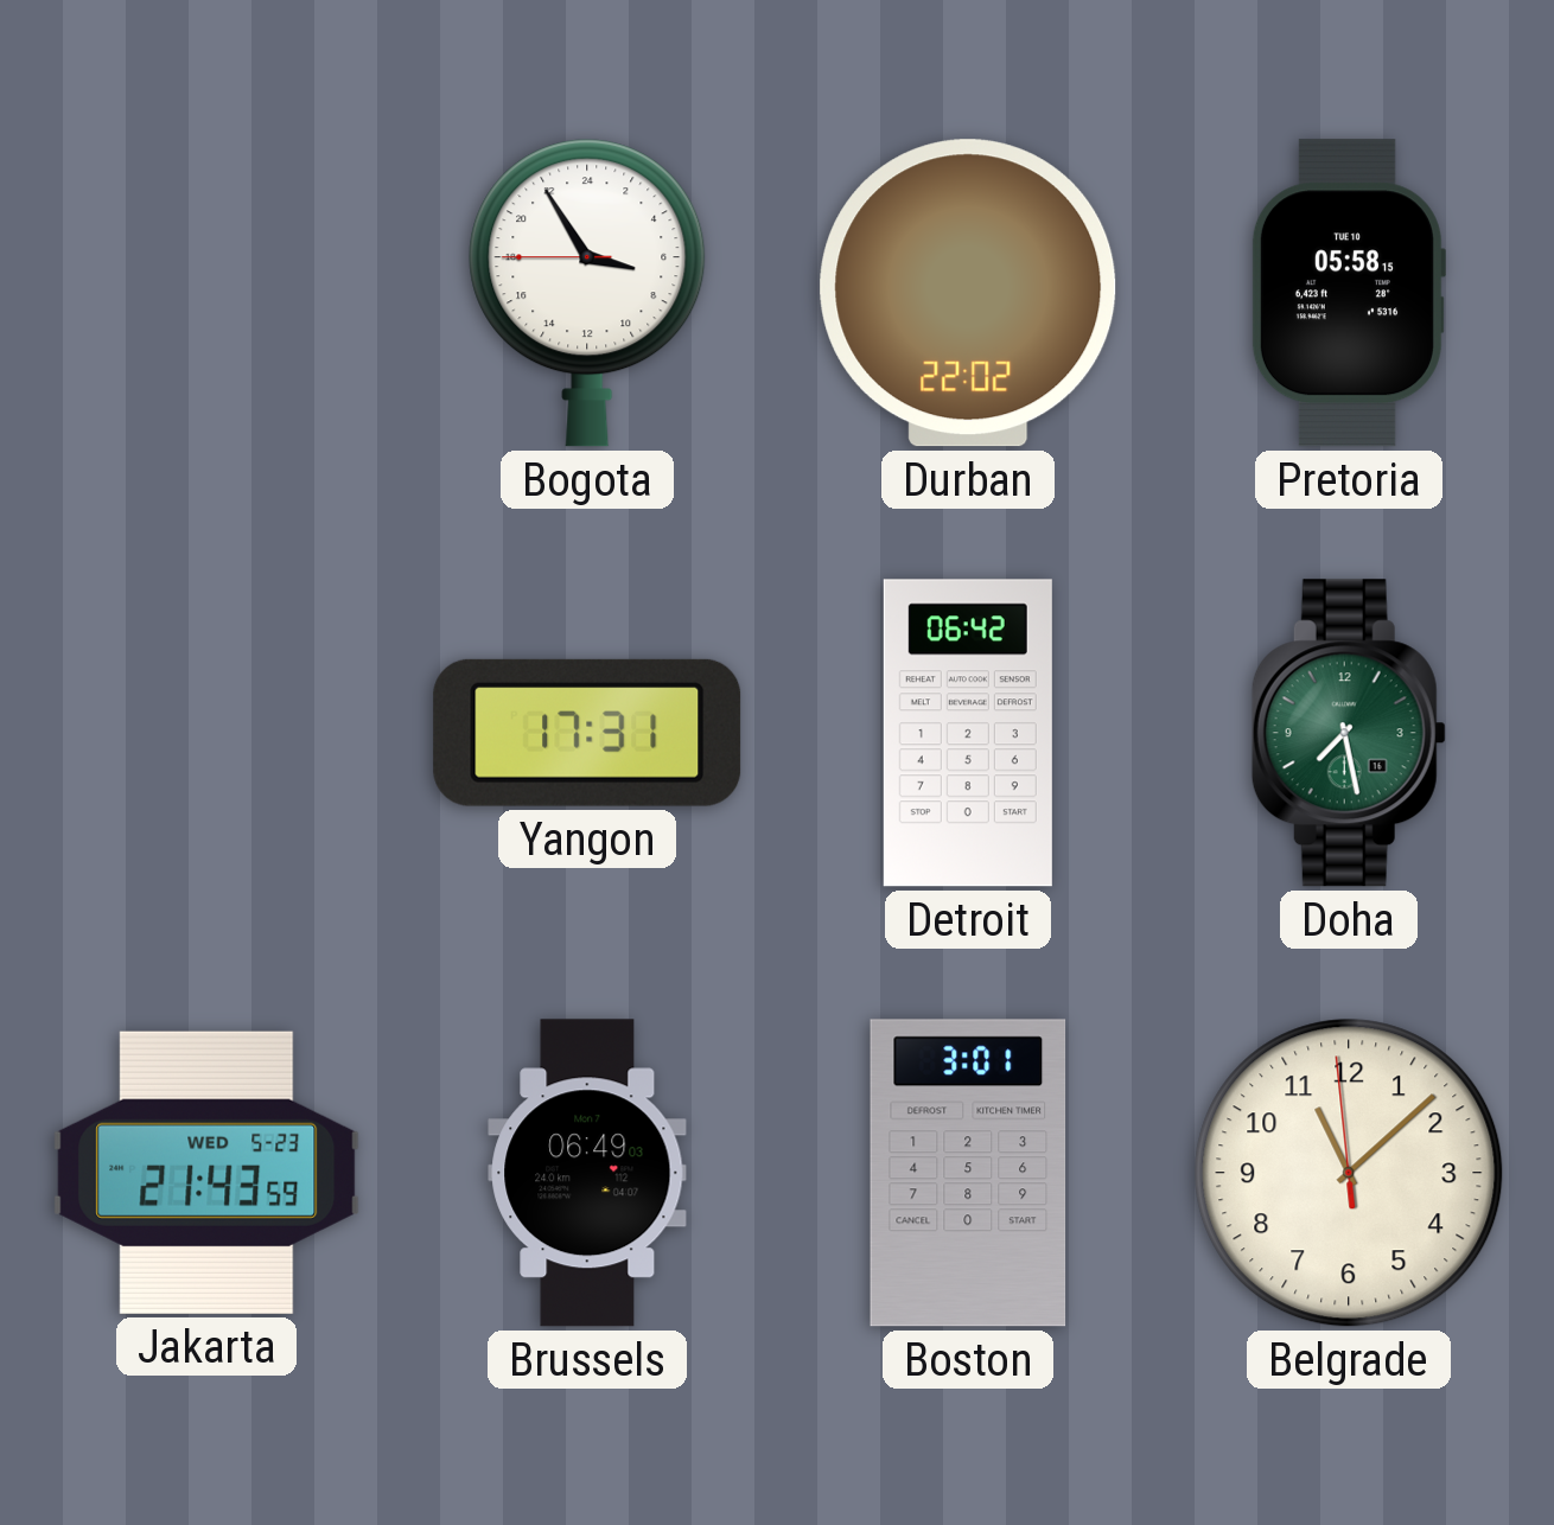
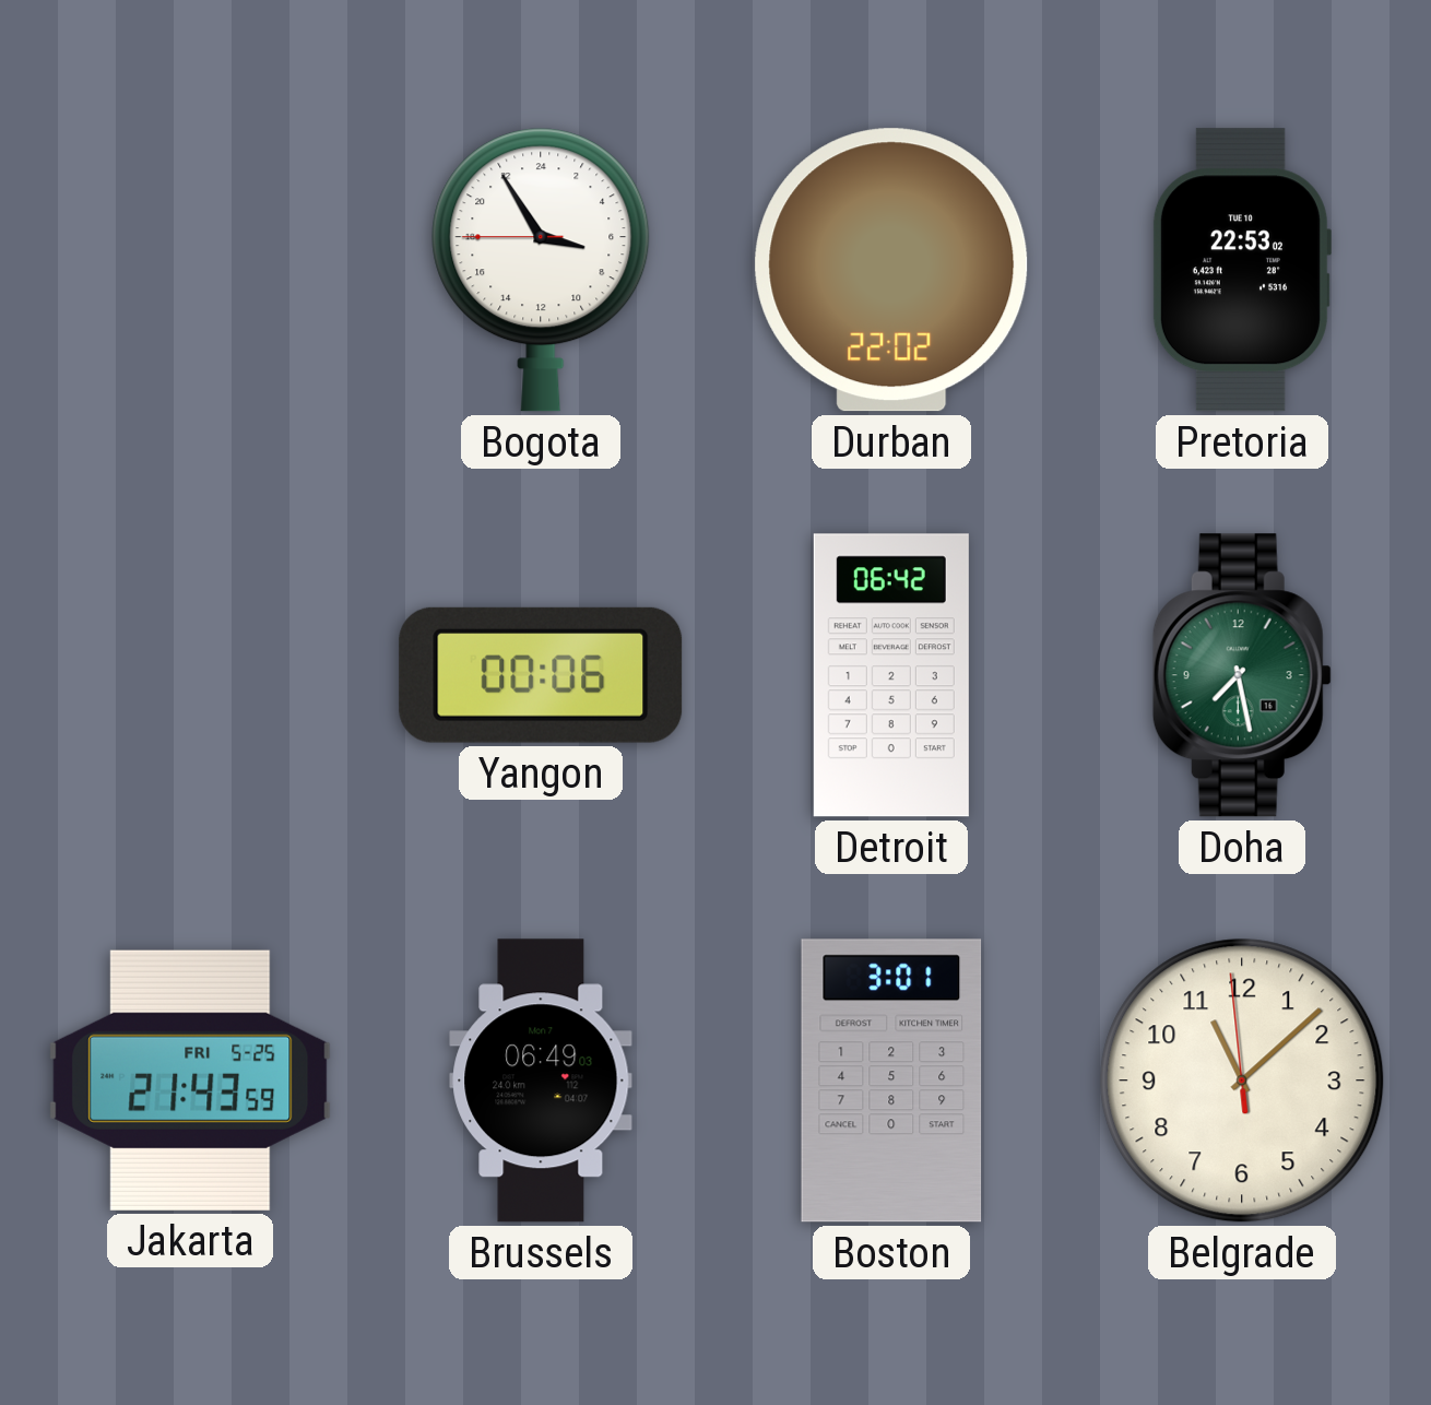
Pretoria: 05:58 -> 22:53 (1241, 270)
Yangon: 17:31 -> 00:06 (541, 675)
Jakarta date: WED 5-23 -> FRI 5-25 (190, 1081)
